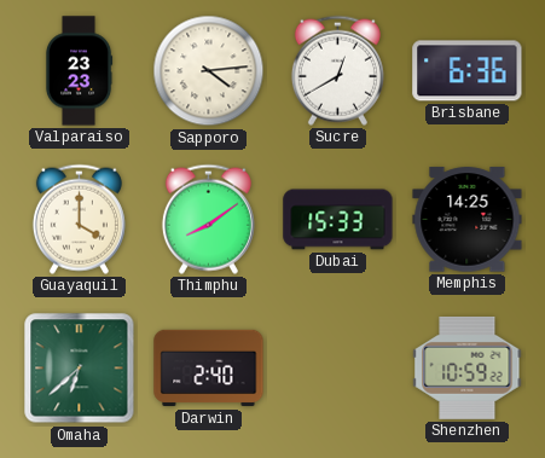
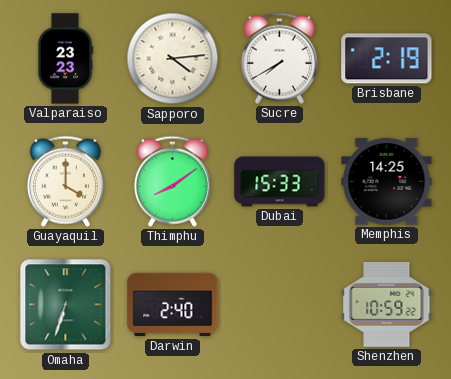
Sucre: 12:40 -> 7:40 (279, 58)
Brisbane: 6:36 -> 2:19 (387, 59)
Omaha: 6:38 -> 6:33 (66, 305)
